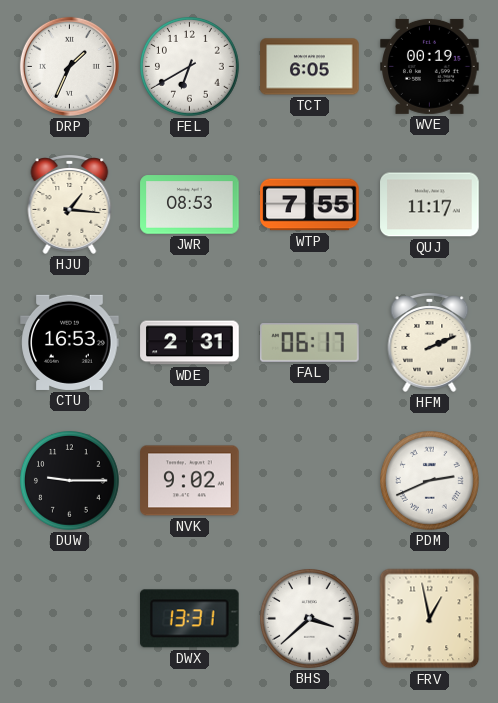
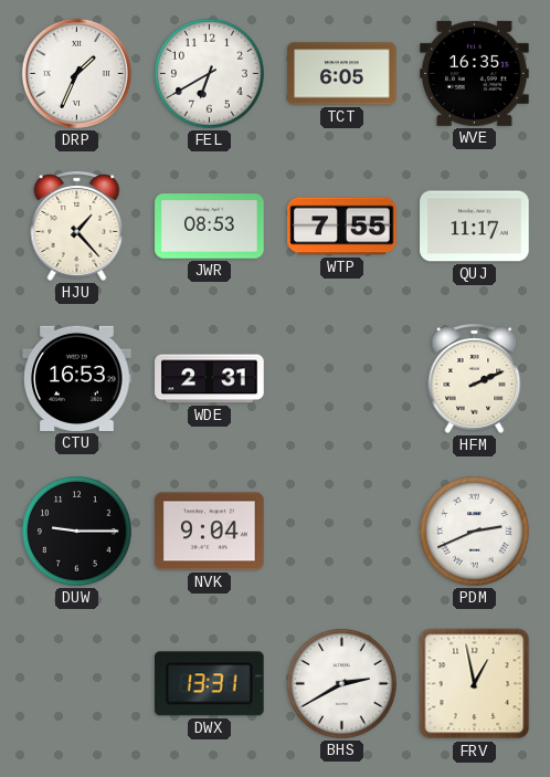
WVE: 00:19 -> 16:35 (475, 73)
HJU: 1:16 -> 1:23 (77, 225)
FAL: 06:17 -> none (310, 343)
NVK: 9:02 -> 9:04 (210, 532)
BHS: 3:38 -> 2:40 (342, 684)
